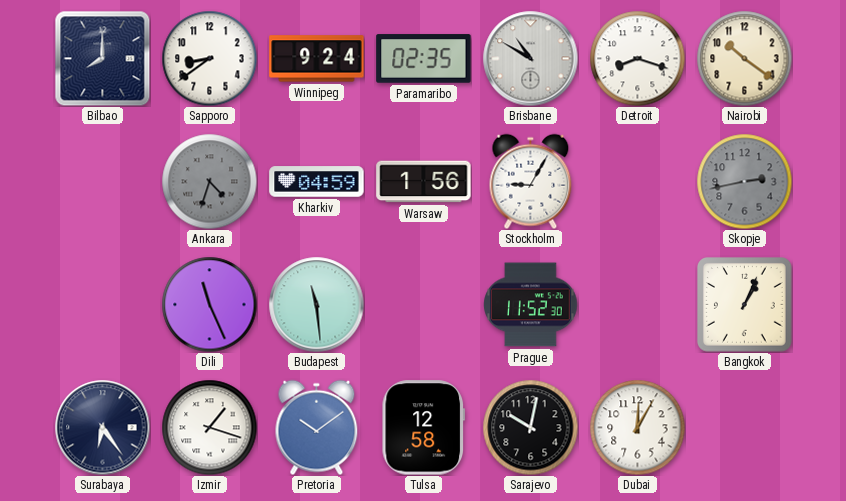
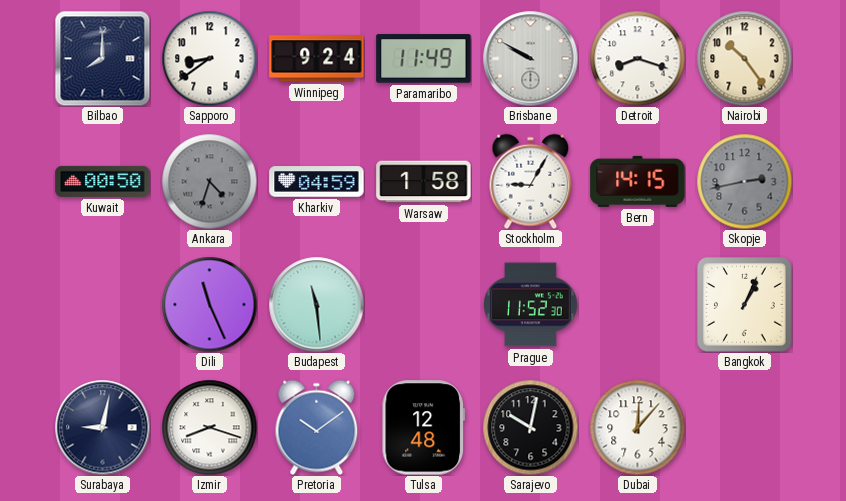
Paramaribo: 02:35 -> 11:49 (424, 59)
Brisbane: 10:50 -> 9:50 (530, 58)
Nairobi: 10:21 -> 10:24 (744, 58)
Kuwait: none -> 00:50 (103, 181)
Warsaw: 1:56 -> 1:58 (424, 182)
Bern: none -> 14:15 (638, 181)
Surabaya: 6:24 -> 9:02 (102, 427)
Izmir: 1:18 -> 8:18 (209, 427)
Tulsa: 12:58 -> 12:48 (423, 428)
Dubai: 12:05 -> 12:07 (637, 427)
